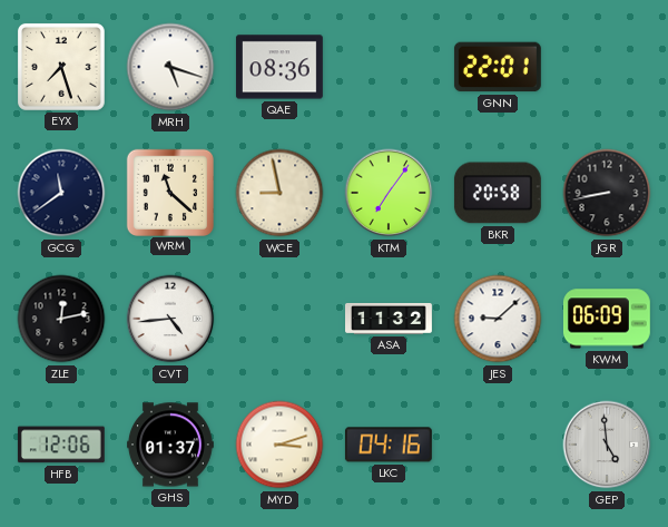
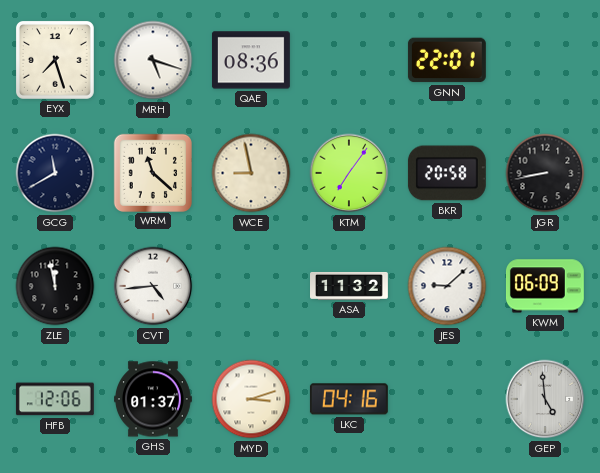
GCG: 11:39 -> 11:40 (55, 173)
ZLE: 12:13 -> 11:58 (55, 286)
